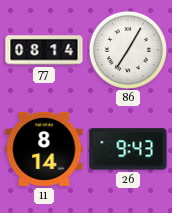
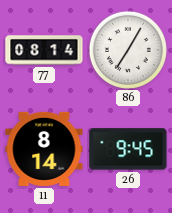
26: 9:43 -> 9:45 (128, 149)
